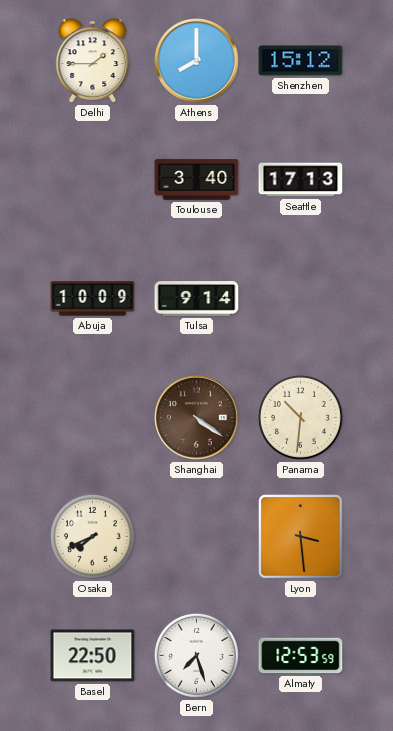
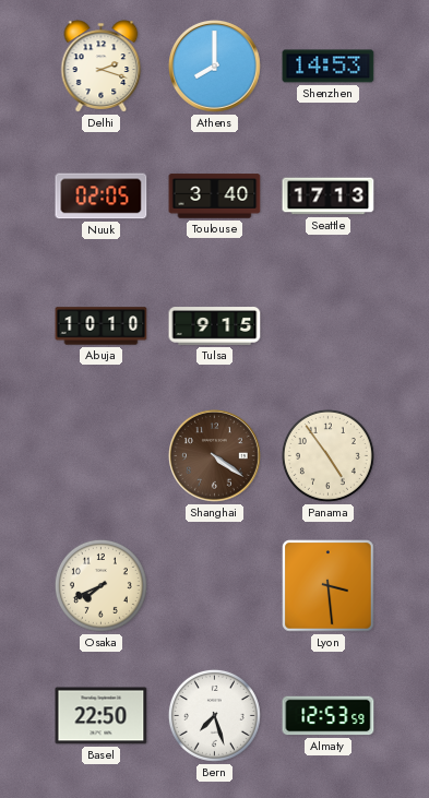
Delhi: 1:45 -> 2:18 (102, 67)
Shenzhen: 15:12 -> 14:53 (329, 67)
Nuuk: none -> 02:05 (102, 196)
Abuja: 10:09 -> 10:10 (102, 326)
Tulsa: 9:14 -> 9:15 (215, 326)
Panama: 10:31 -> 4:54 (327, 455)
